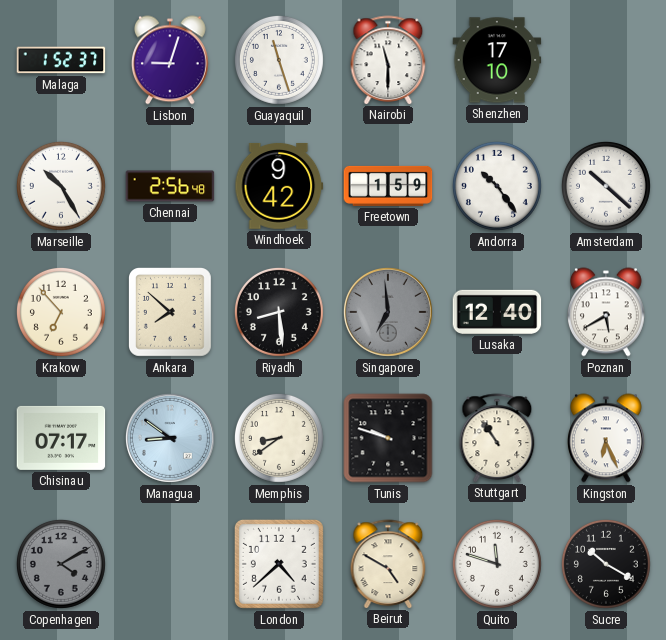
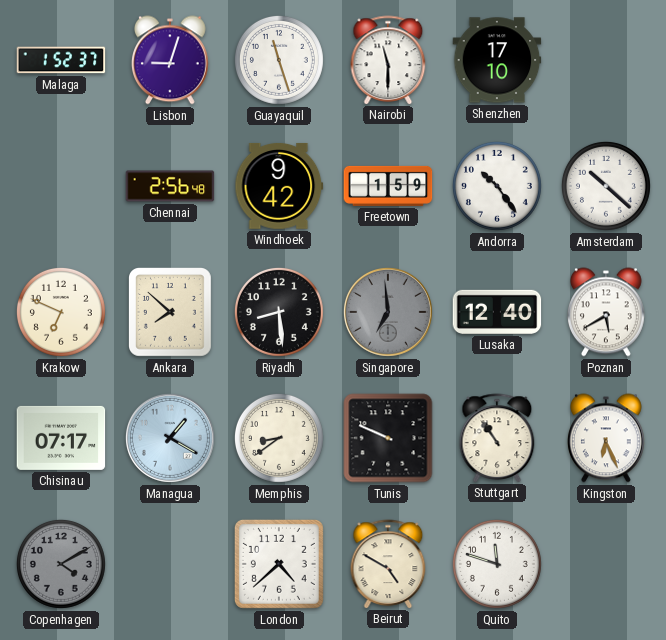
Marseille: 10:25 -> none (61, 186)
Krakow: 6:53 -> 6:49 (61, 312)
Managua: 8:51 -> 1:20 (170, 438)
Tunis: 9:48 -> 9:49 (388, 438)
Sucre: 10:20 -> none (606, 564)
